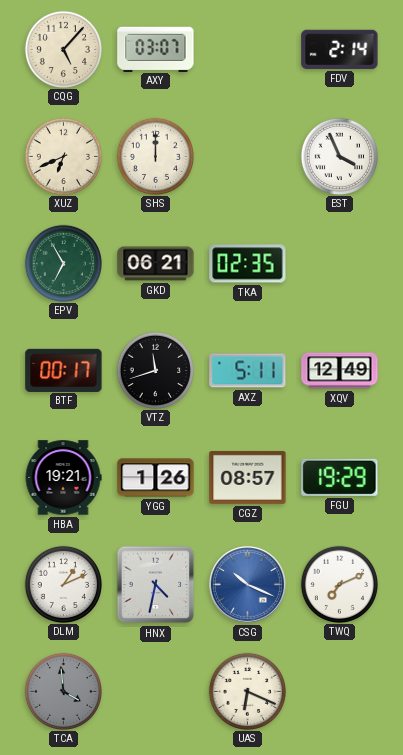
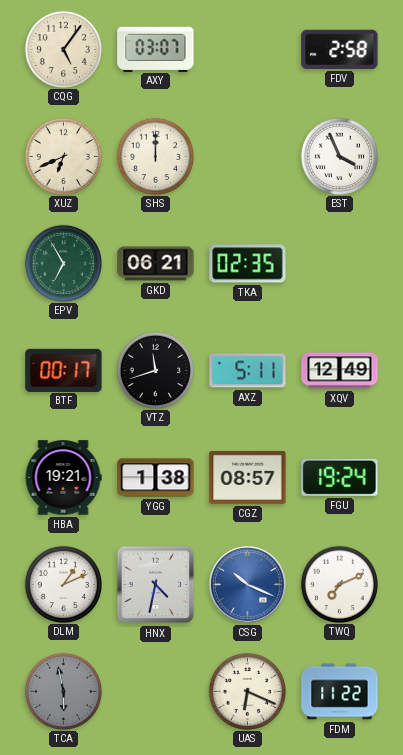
CQG: 5:07 -> 5:06 (63, 49)
FDV: 2:14 -> 2:58 (340, 49)
YGG: 1:26 -> 1:38 (156, 478)
FGU: 19:29 -> 19:24 (340, 477)
TCA: 3:59 -> 5:58 (63, 691)
FDM: none -> 11:22 (340, 692)
